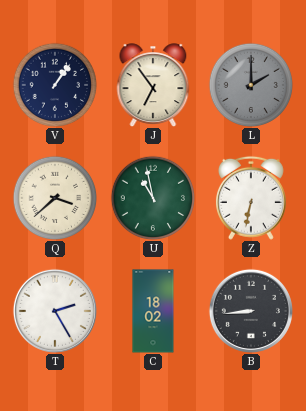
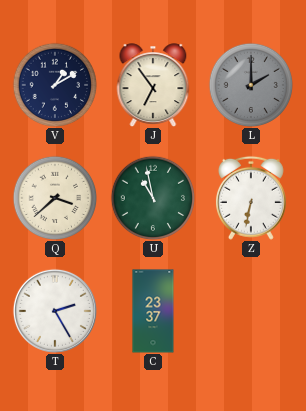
V: 1:06 -> 1:10 (55, 85)
C: 18:02 -> 23:37 (153, 311)
B: 8:44 -> none (251, 311)
